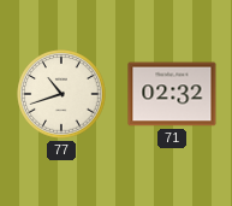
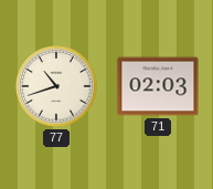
71: 02:32 -> 02:03 (158, 86)
